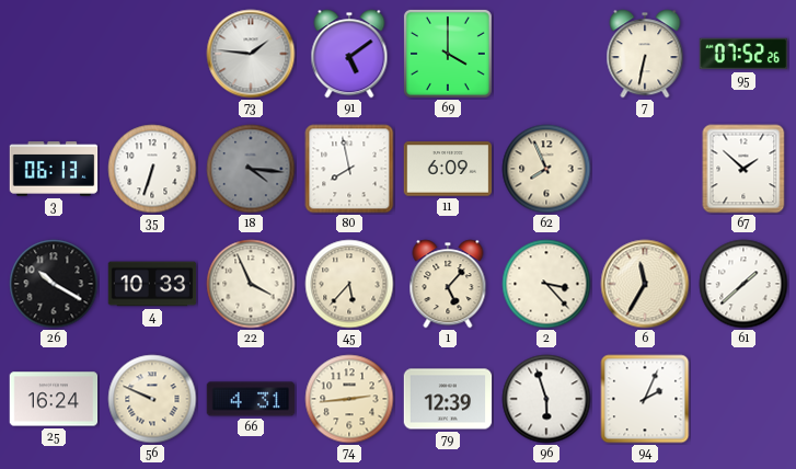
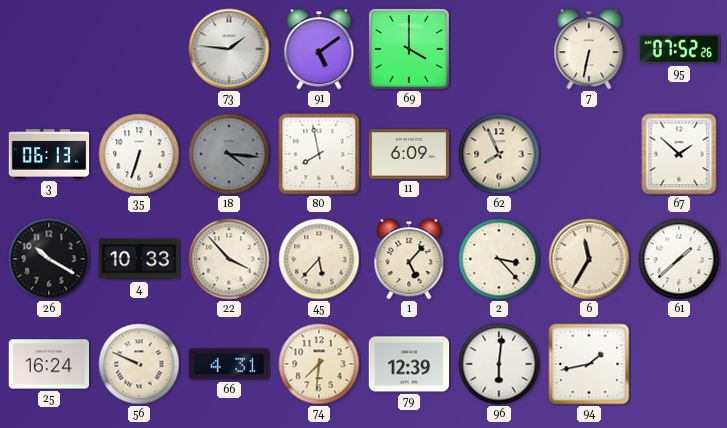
22: 3:56 -> 3:53 (229, 259)
74: 2:44 -> 7:31 (319, 364)
96: 5:57 -> 6:01 (499, 364)
94: 2:04 -> 1:43 (589, 364)
